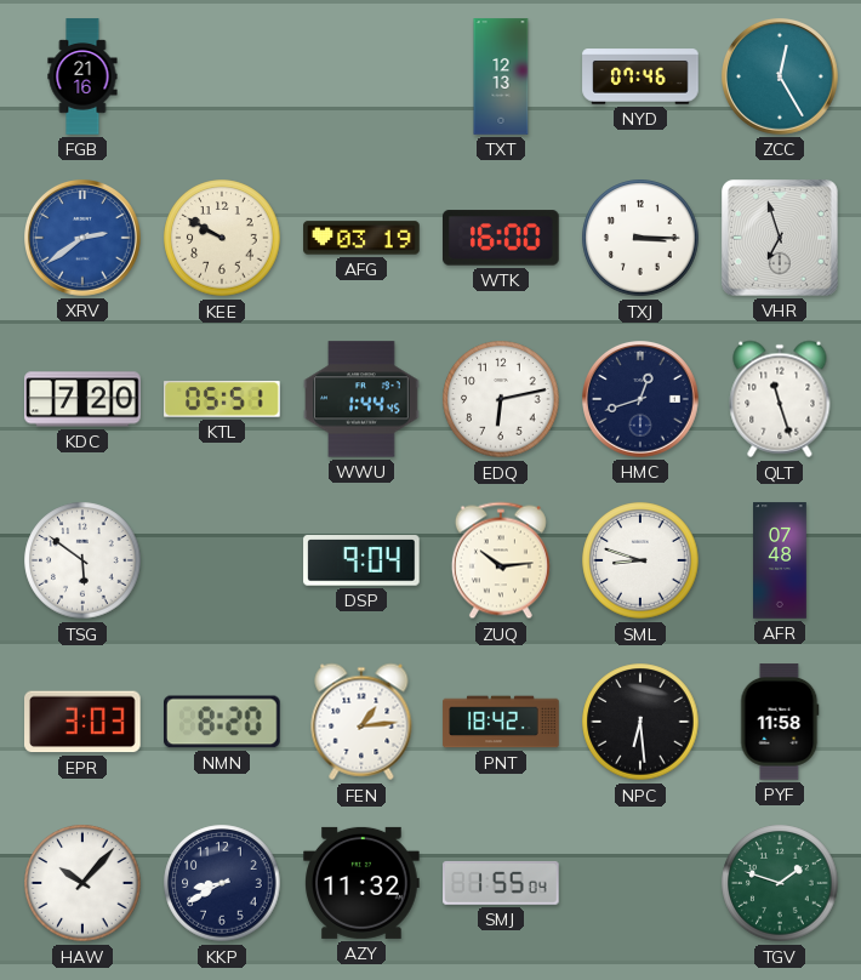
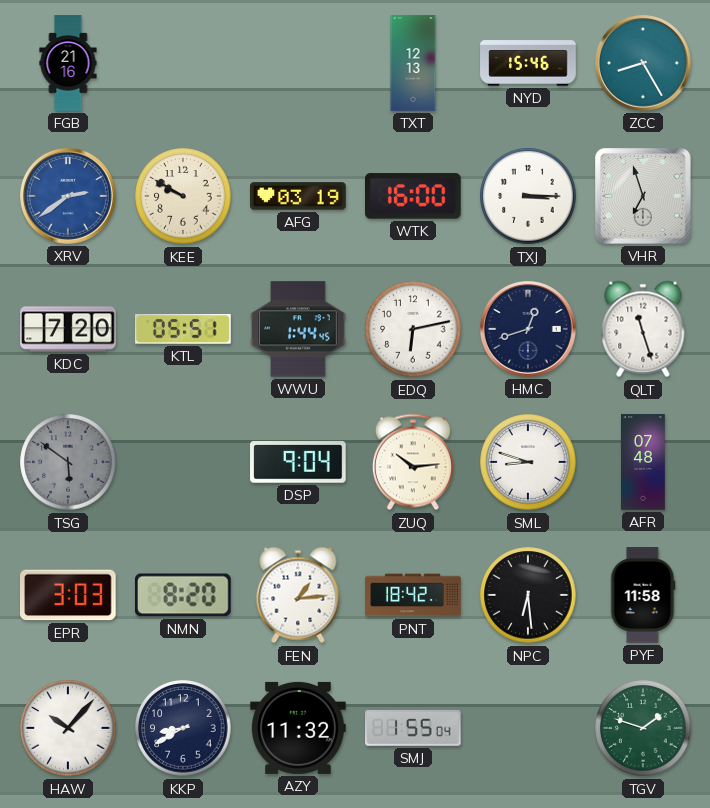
NYD: 07:46 -> 15:46 (528, 63)
ZCC: 12:25 -> 8:25 (644, 64)
TSG dial: white -> grey (68, 462)
